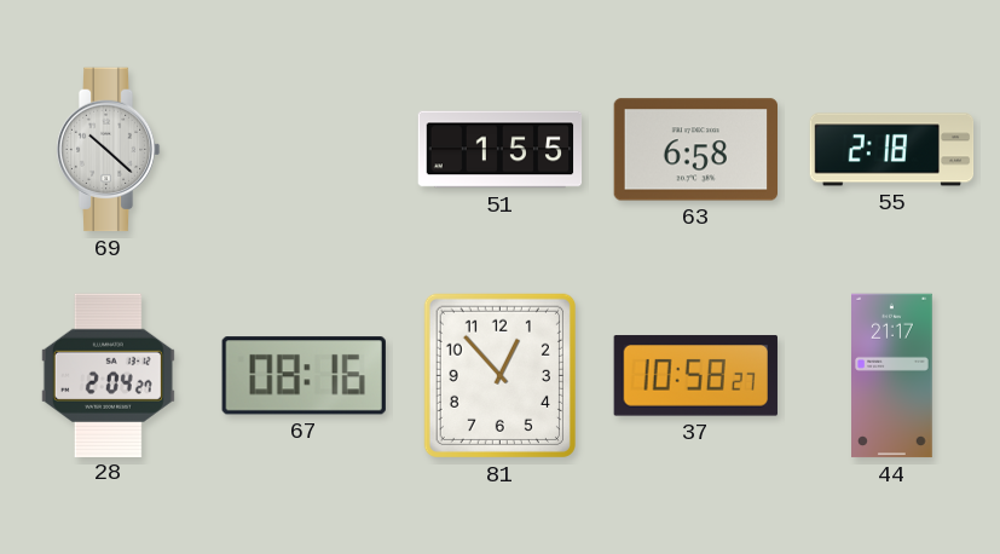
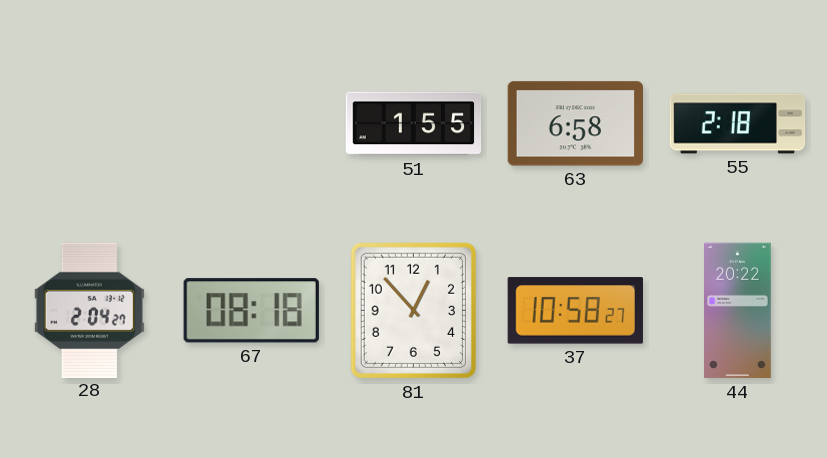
69: 10:22 -> none (108, 150)
67: 08:16 -> 08:18 (251, 311)
44: 21:17 -> 20:22 (738, 311)
